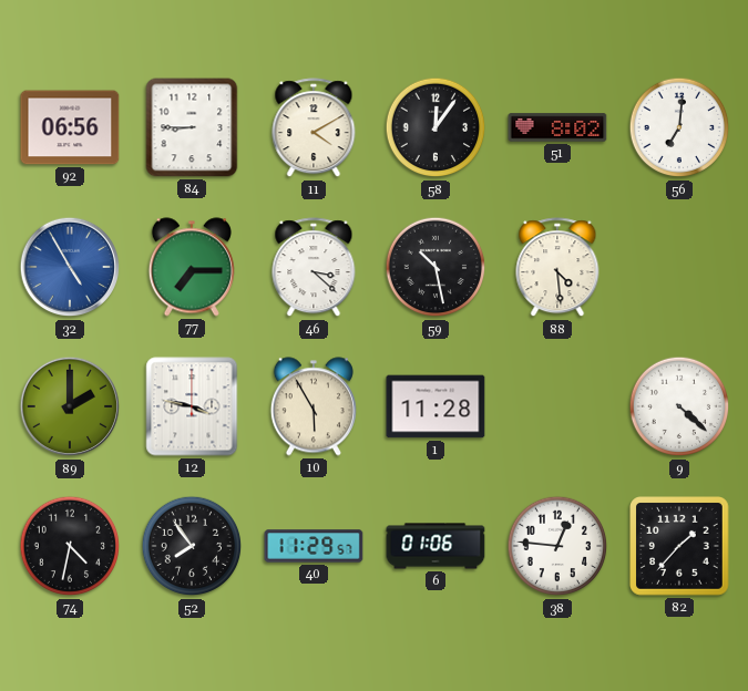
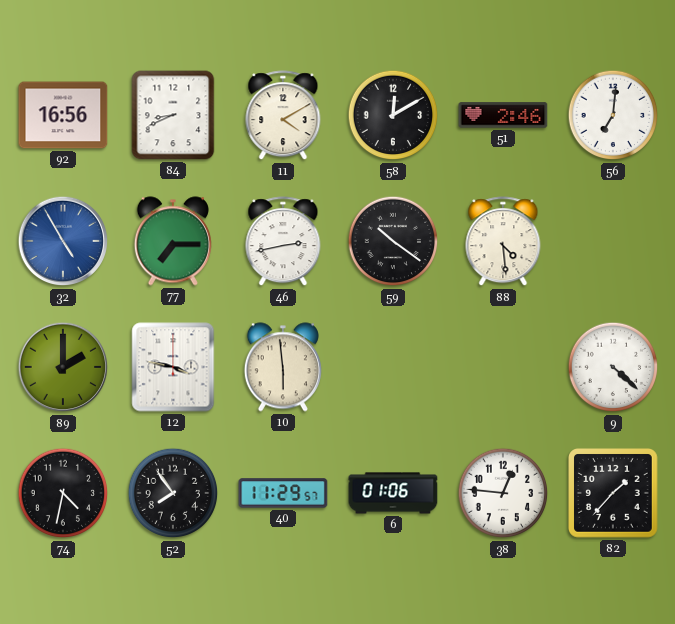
92: 06:56 -> 16:56 (63, 115)
84: 8:45 -> 8:41 (173, 115)
58: 12:06 -> 12:10 (393, 115)
51: 8:02 -> 2:46 (503, 115)
46: 3:22 -> 2:43 (283, 242)
59: 10:28 -> 10:21 (393, 241)
10: 5:55 -> 5:59 (283, 367)
1: 11:28 -> none (436, 406)
